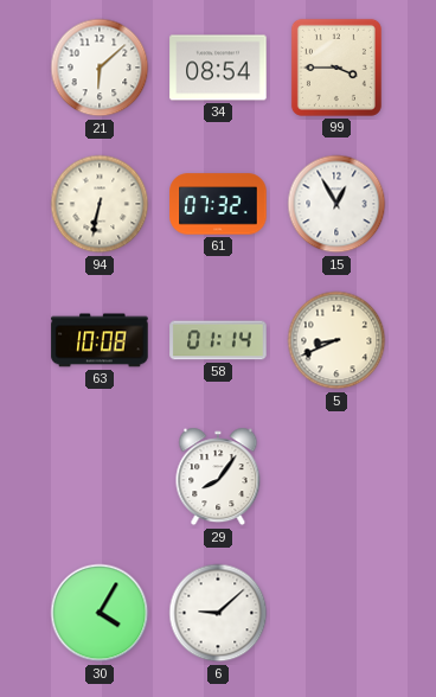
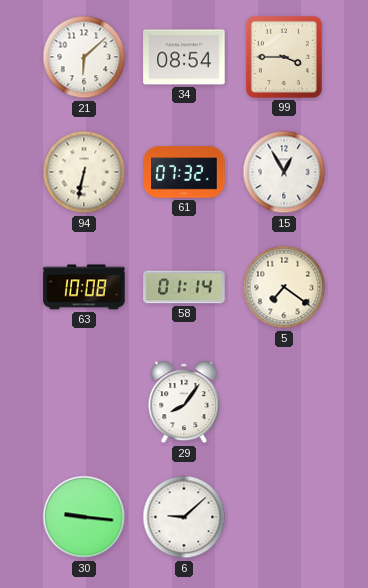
5: 8:41 -> 7:21 (284, 287)
30: 4:05 -> 9:16 (84, 517)
